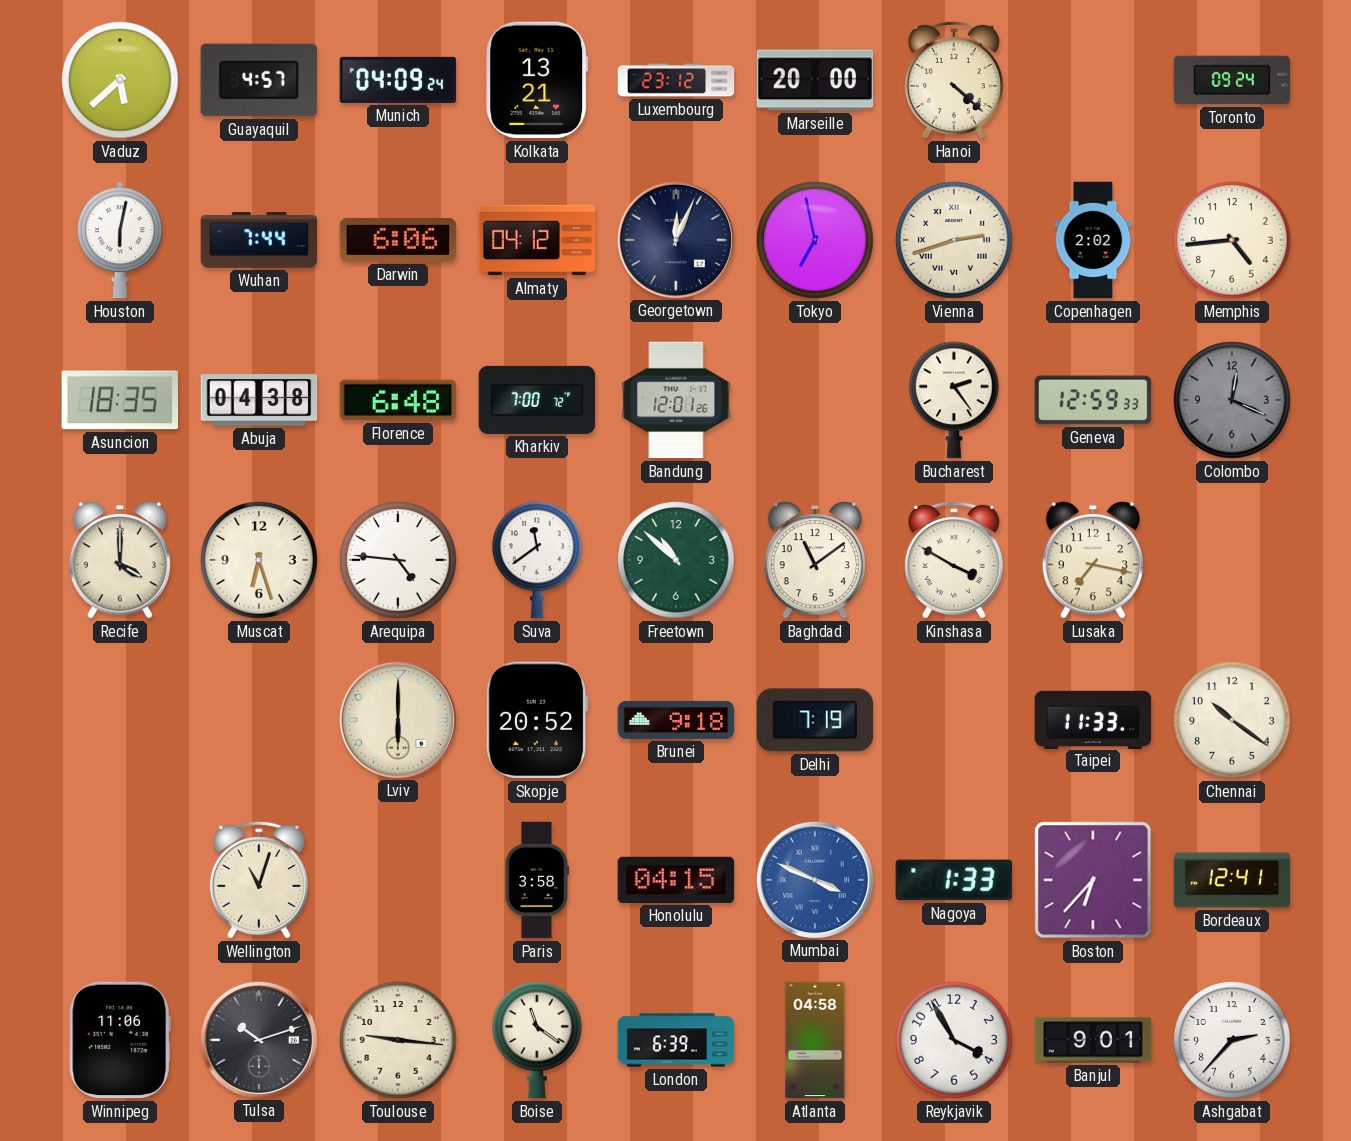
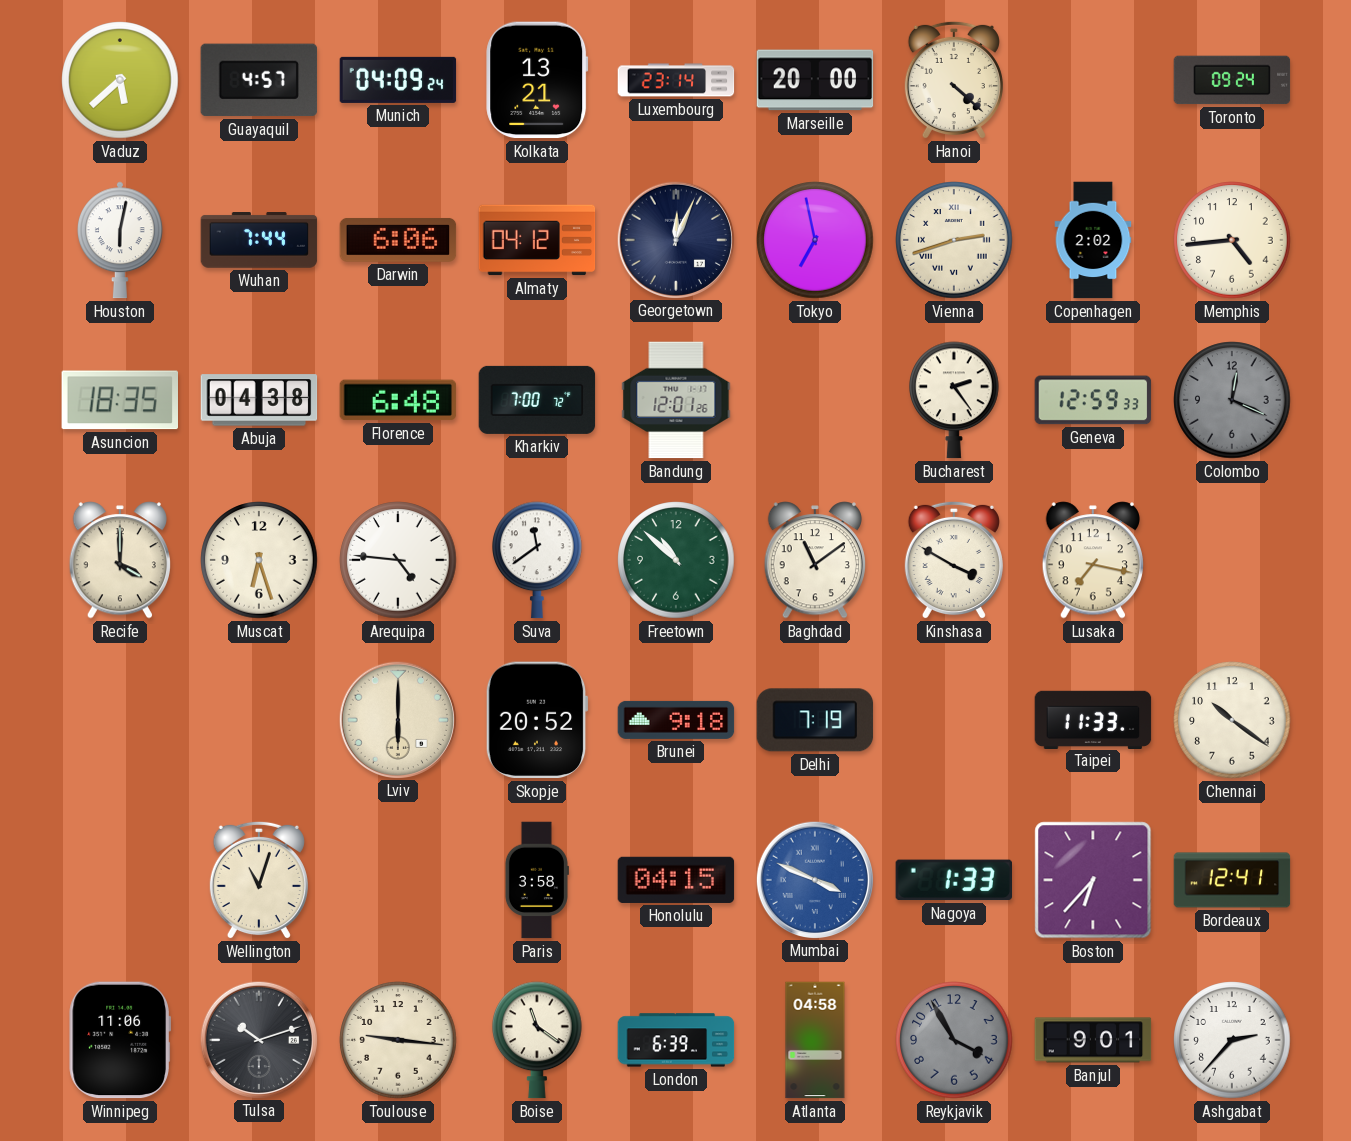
Luxembourg: 23:12 -> 23:14 (676, 80)
Reykjavik dial: white -> grey (954, 1040)
